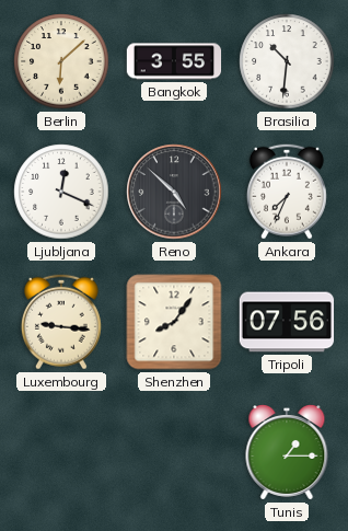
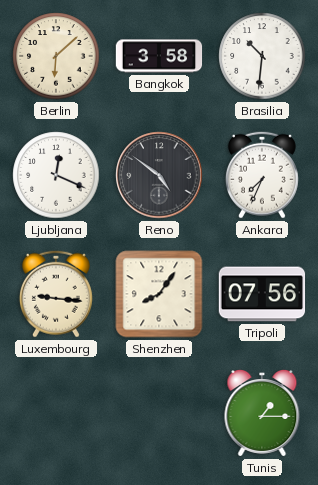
Bangkok: 3:55 -> 3:58 (159, 56)
Reno: 4:52 -> 4:51 (159, 175)
